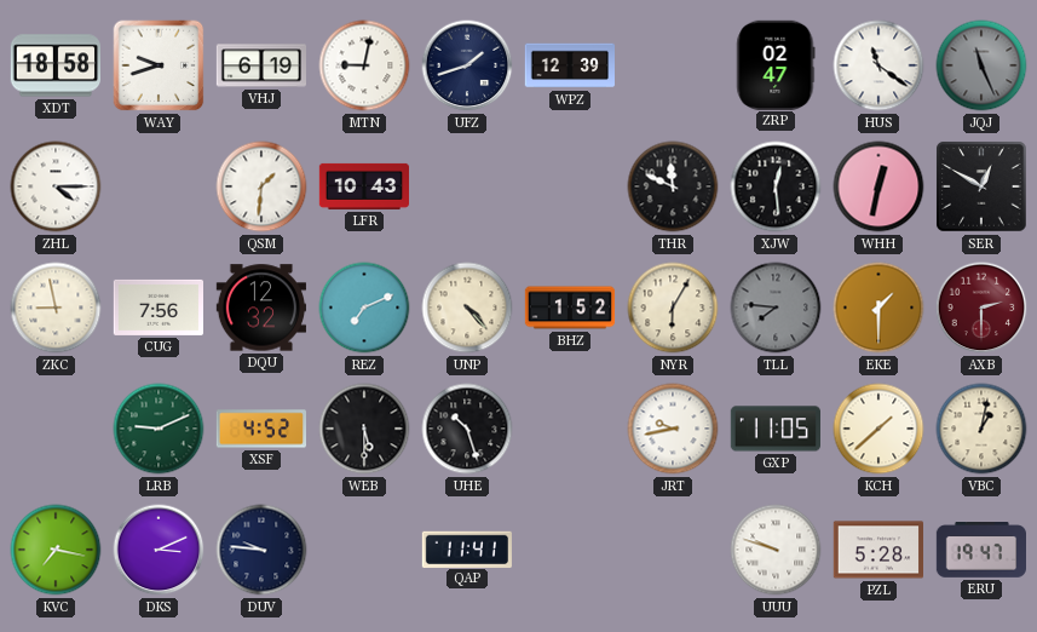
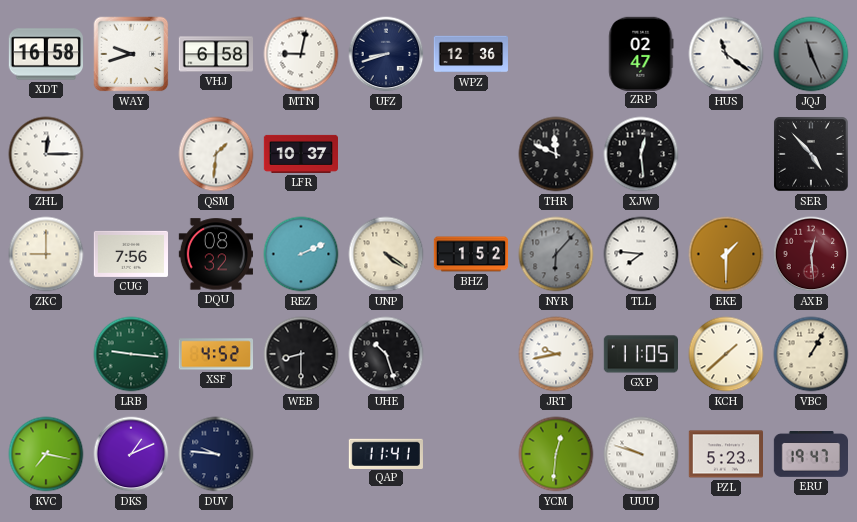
XDT: 18:58 -> 16:58 (45, 54)
VHJ: 6:19 -> 6:58 (216, 54)
UFZ: 1:42 -> 8:42 (386, 54)
WPZ: 12:39 -> 12:36 (470, 54)
ZHL: 4:15 -> 12:15 (46, 154)
LFR: 10:43 -> 10:37 (301, 154)
WHH: 12:32 -> none (878, 186)
SER: 12:50 -> 4:53 (811, 154)
ZKC: 8:58 -> 9:00 (46, 254)
DQU: 12:32 -> 08:32 (215, 254)
REZ: 7:11 -> 2:11 (301, 254)
UNP: 4:23 -> 4:21 (386, 254)
NYR: 6:05 -> 6:07 (556, 254)
NYR dial: cream -> grey (556, 254)
TLL dial: grey -> white (641, 254)
AXB: 2:30 -> 12:29 (811, 254)
LRB: 9:11 -> 9:16 (131, 354)
WEB: 5:30 -> 8:30 (301, 354)
VBC: 1:02 -> 1:05 (811, 354)
DKS: 3:11 -> 1:11 (131, 454)
YCM: none -> 12:31 (556, 454)
PZL: 5:28 -> 5:23 (725, 454)
